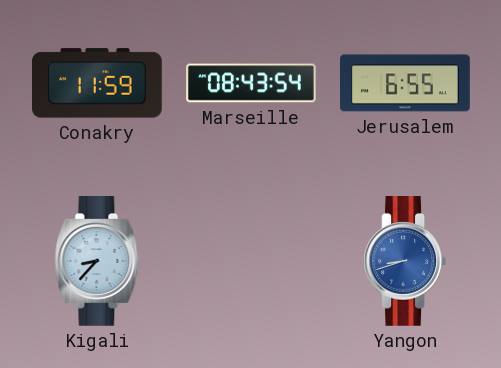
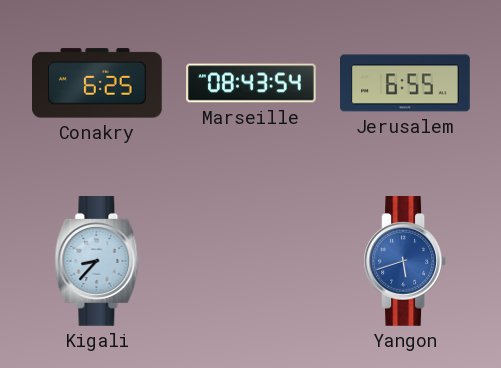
Conakry: 11:59 -> 6:25 (98, 83)
Yangon: 8:42 -> 5:42 (405, 262)
